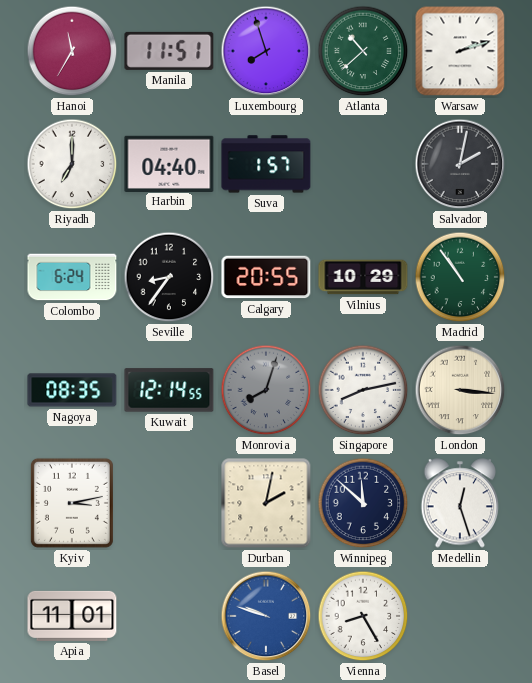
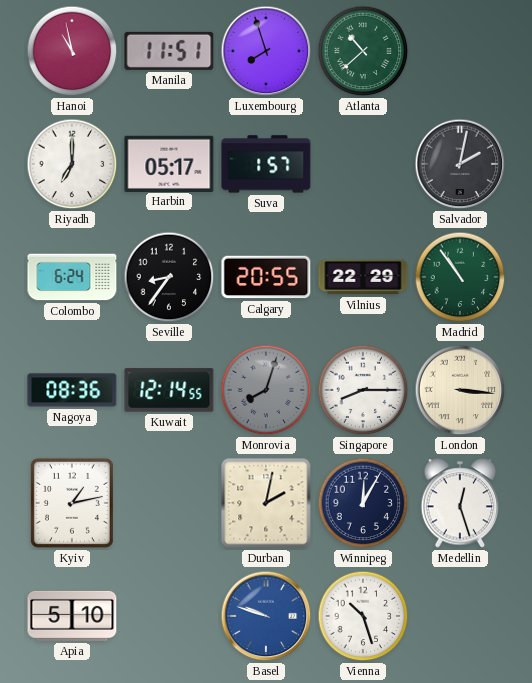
Hanoi: 11:35 -> 10:58 (72, 51)
Warsaw: 2:12 -> none (460, 51)
Harbin: 04:40 -> 05:17 (169, 163)
Vilnius: 10:29 -> 22:29 (363, 277)
Nagoya: 08:35 -> 08:36 (72, 390)
Singapore: 8:13 -> 8:15 (363, 390)
Kyiv: 3:13 -> 1:13 (72, 503)
Winnipeg: 11:52 -> 12:05 (363, 503)
Apia: 11:01 -> 5:10 (72, 616)
Vienna: 8:25 -> 10:27 (363, 616)
